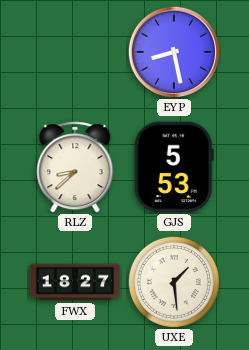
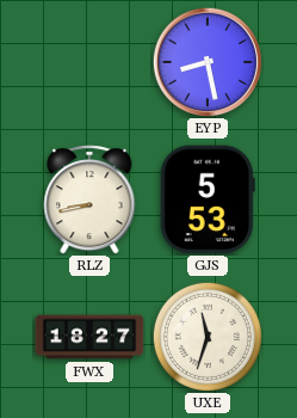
RLZ: 8:38 -> 8:43 (89, 199)
UXE: 1:29 -> 11:33 (208, 337)
